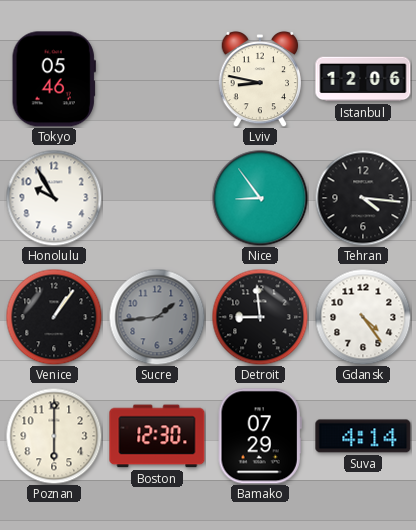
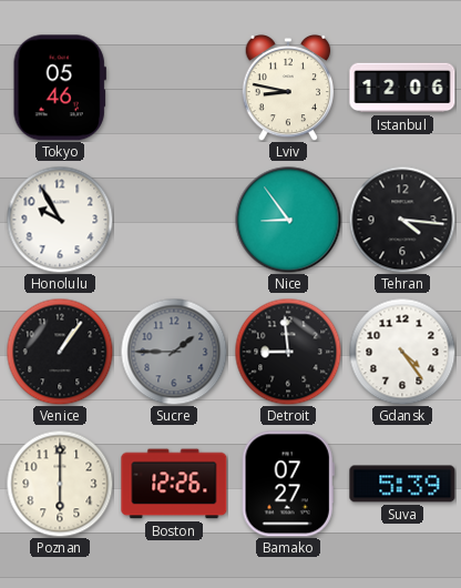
Sucre: 1:44 -> 1:45 (174, 352)
Boston: 12:30 -> 12:26 (174, 484)
Bamako: 07:29 -> 07:27 (288, 484)
Suva: 4:14 -> 5:39 (402, 484)
